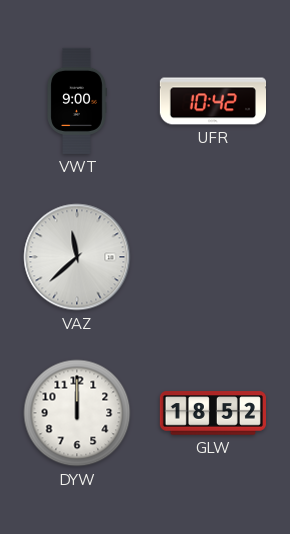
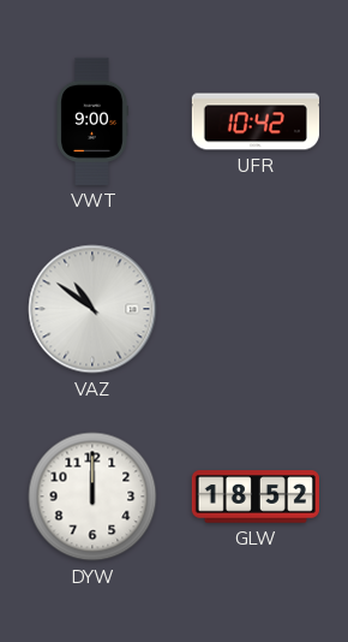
VAZ: 11:38 -> 10:51 (92, 309)
